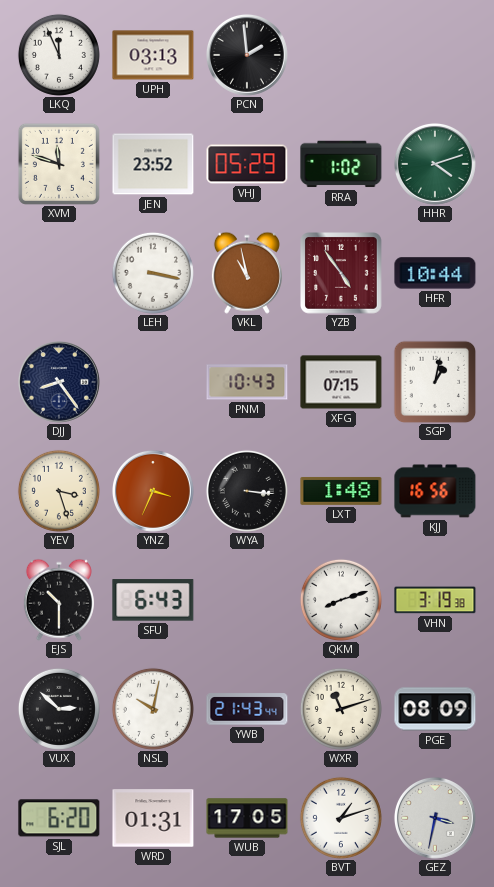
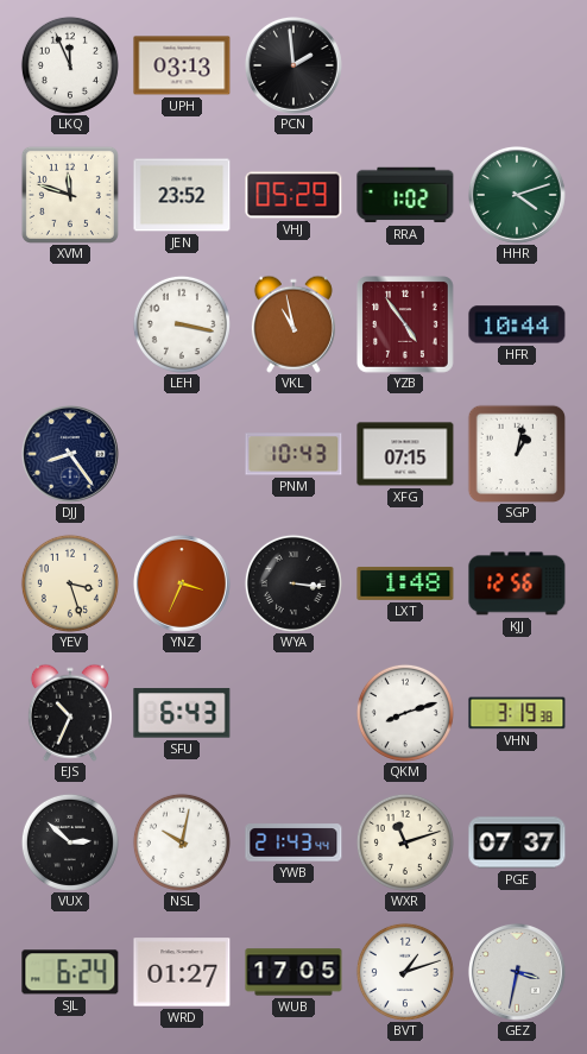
KJJ: 16:56 -> 12:56 (517, 583)
EJS: 10:30 -> 10:34 (70, 713)
PGE: 08:09 -> 07:37 (517, 842)
SJL: 6:20 -> 6:24 (70, 972)
WRD: 01:31 -> 01:27 (182, 972)
